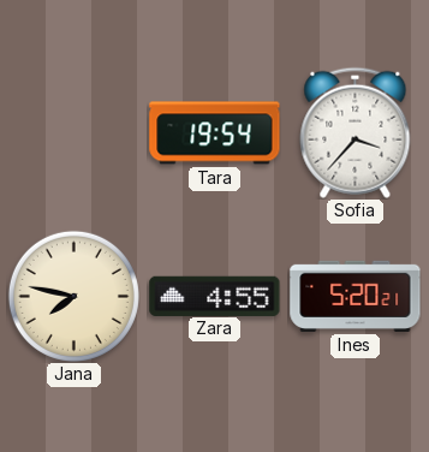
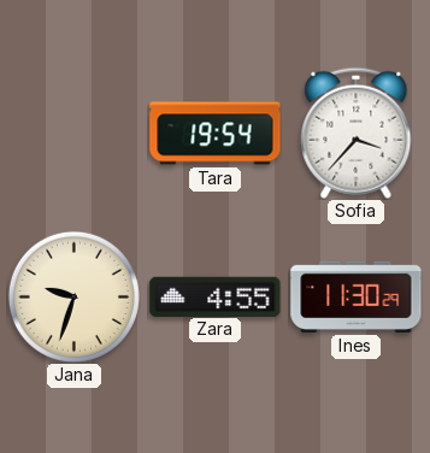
Jana: 7:47 -> 9:33 (73, 296)
Ines: 5:20 -> 11:30 (357, 296)
